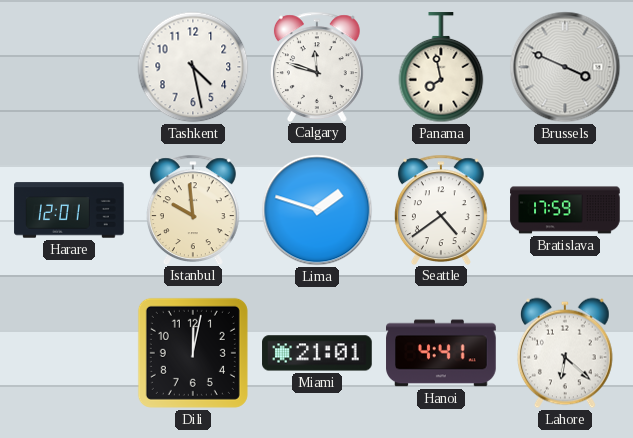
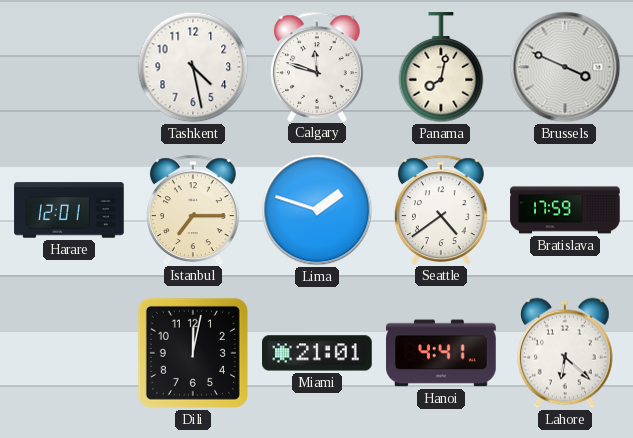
Panama: 7:58 -> 8:02 (441, 68)
Istanbul: 9:59 -> 7:15 (193, 209)
